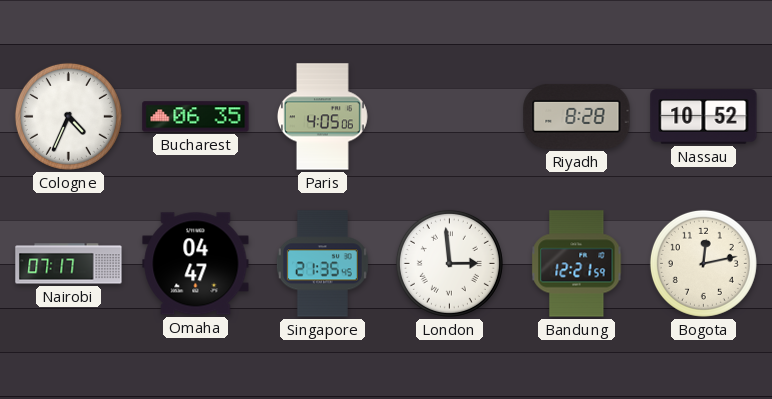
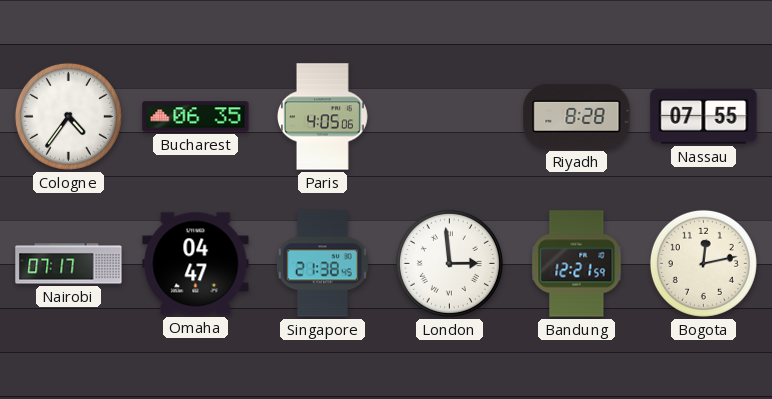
Cologne: 4:34 -> 4:36 (68, 116)
Nassau: 10:52 -> 07:55 (704, 117)
Singapore: 21:35 -> 21:38 (322, 264)
